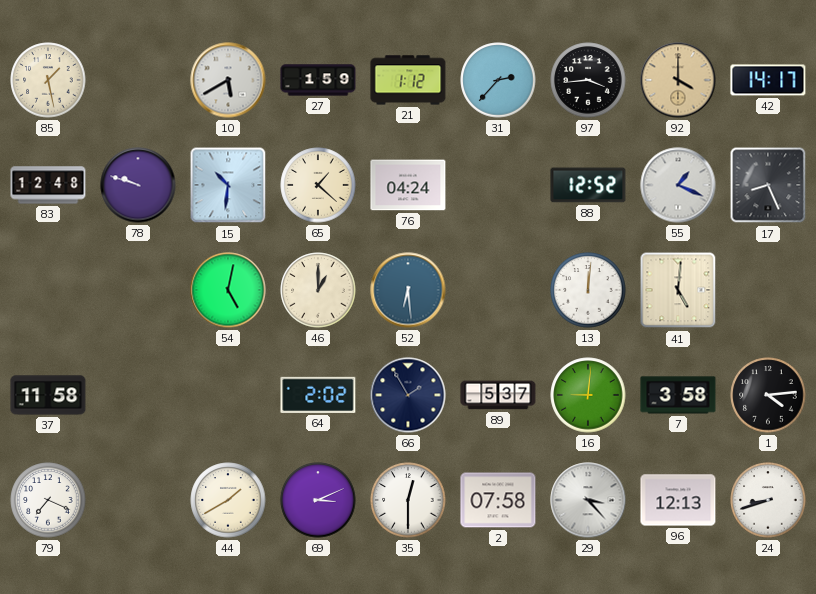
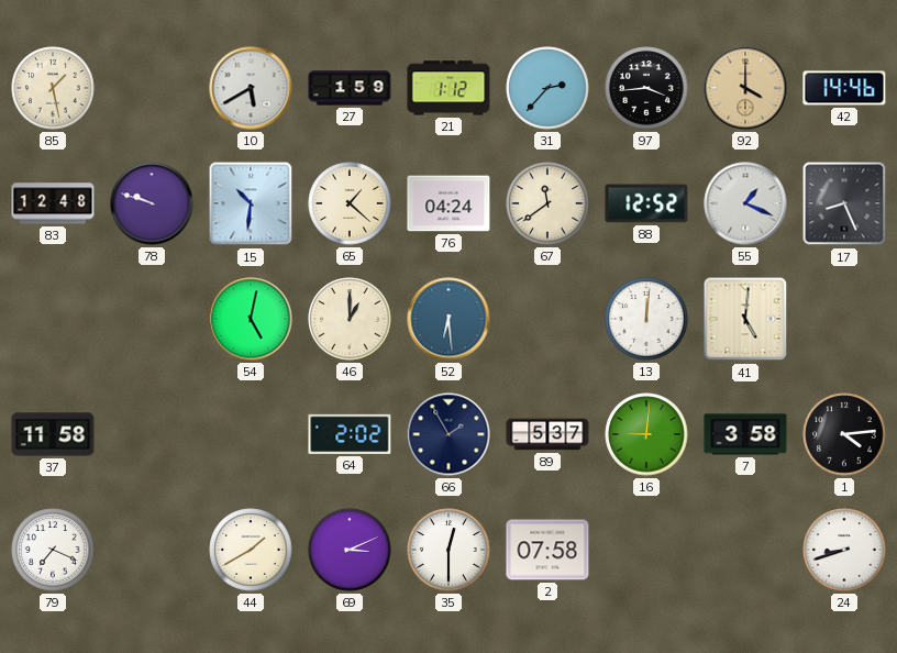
42: 14:17 -> 14:46 (844, 88)
67: none -> 11:39 (547, 203)
29: 3:23 -> none (588, 500)
96: 12:13 -> none (678, 500)
